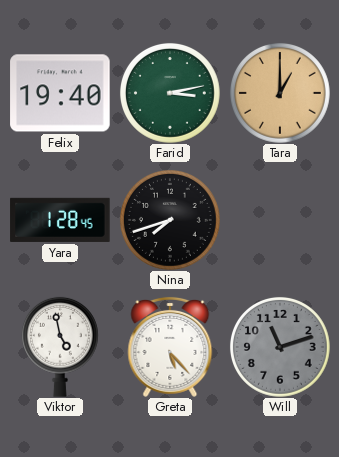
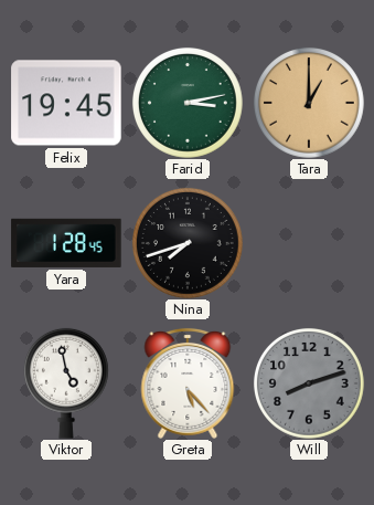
Felix: 19:40 -> 19:45 (66, 103)
Will: 11:12 -> 8:12 (309, 383)
